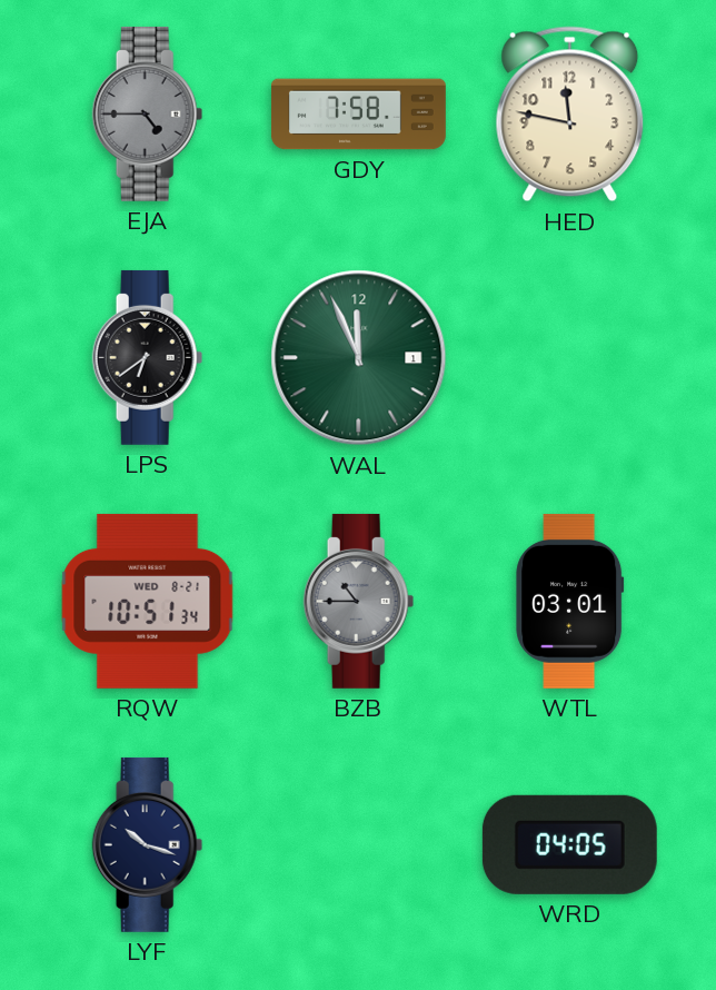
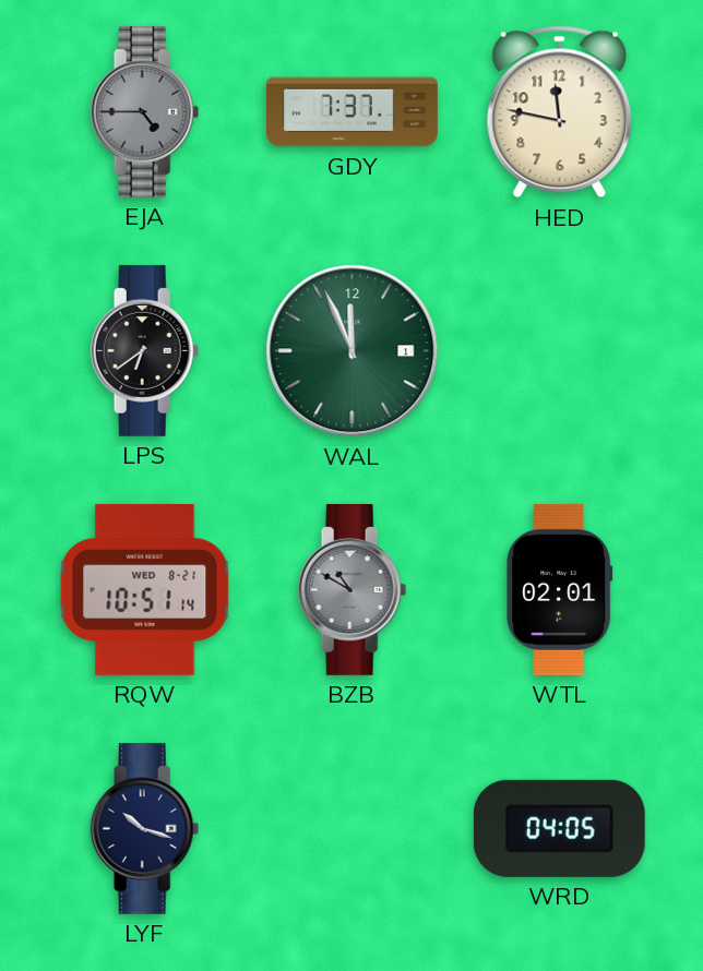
GDY: 7:58 -> 7:37 (353, 112)
RQW: 10:51:34 -> 10:51:14 (145, 589)
BZB: 10:45 -> 10:50 (353, 589)
WTL: 03:01 -> 02:01 (560, 589)
